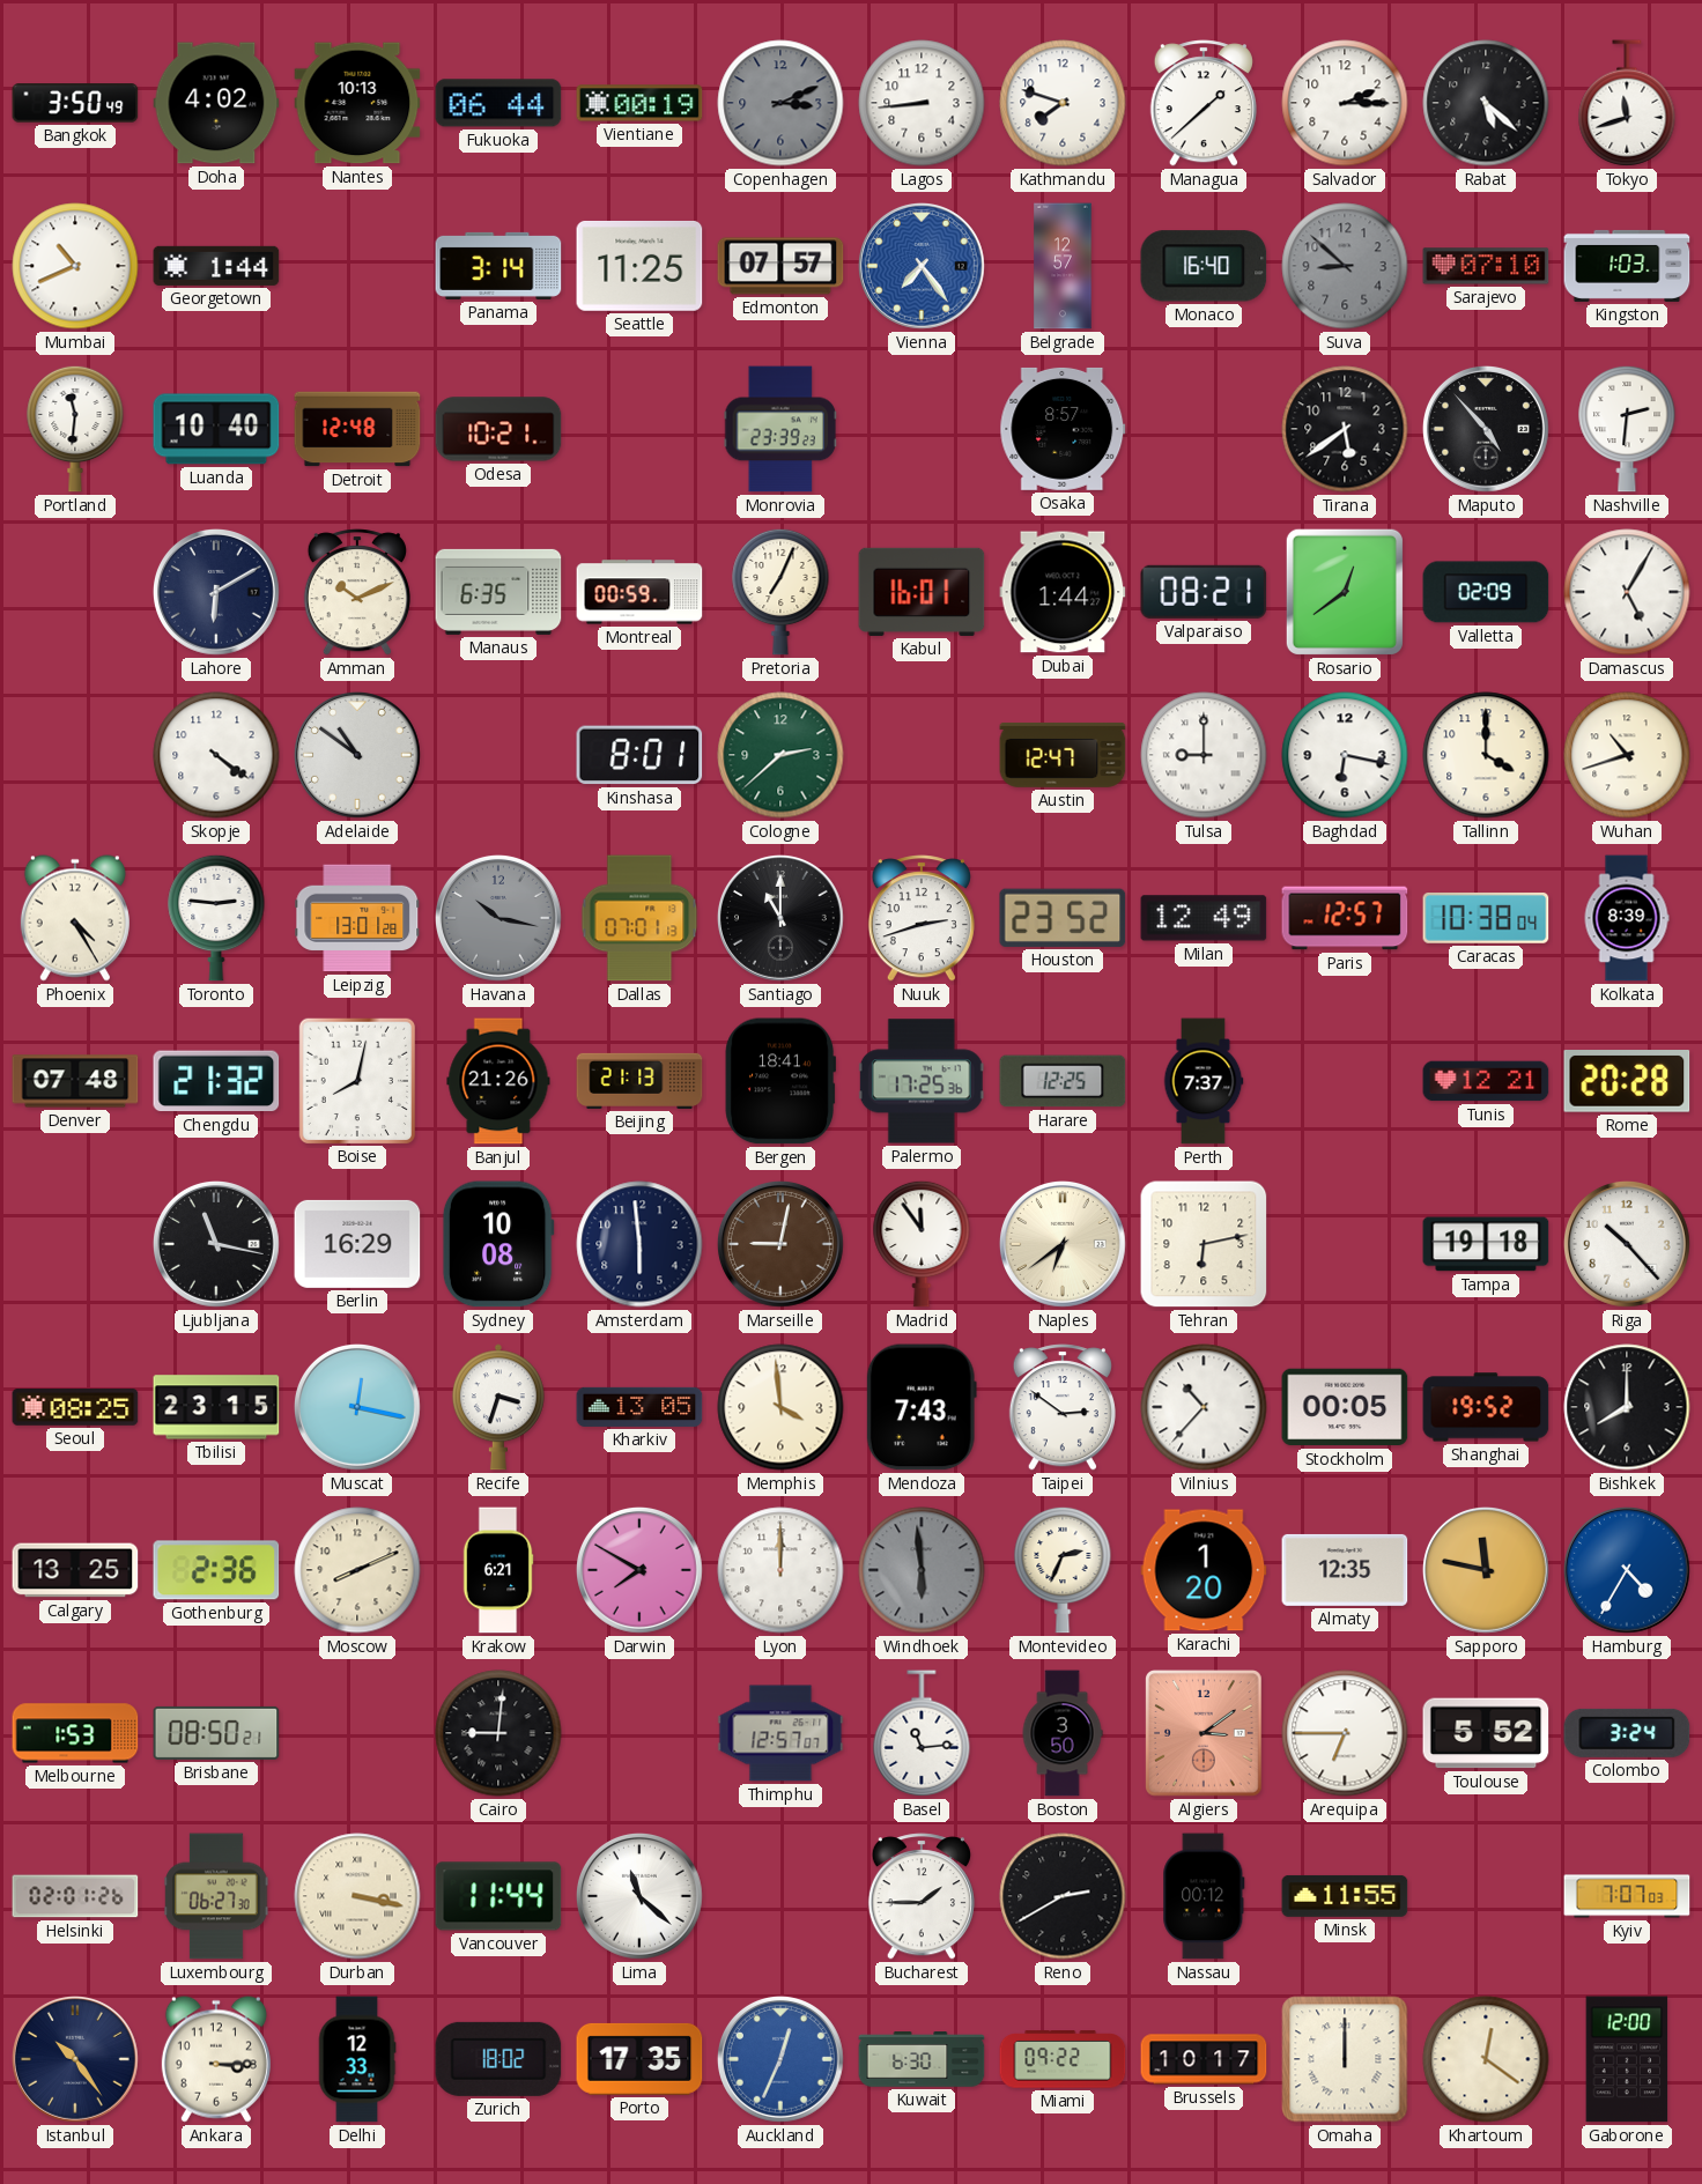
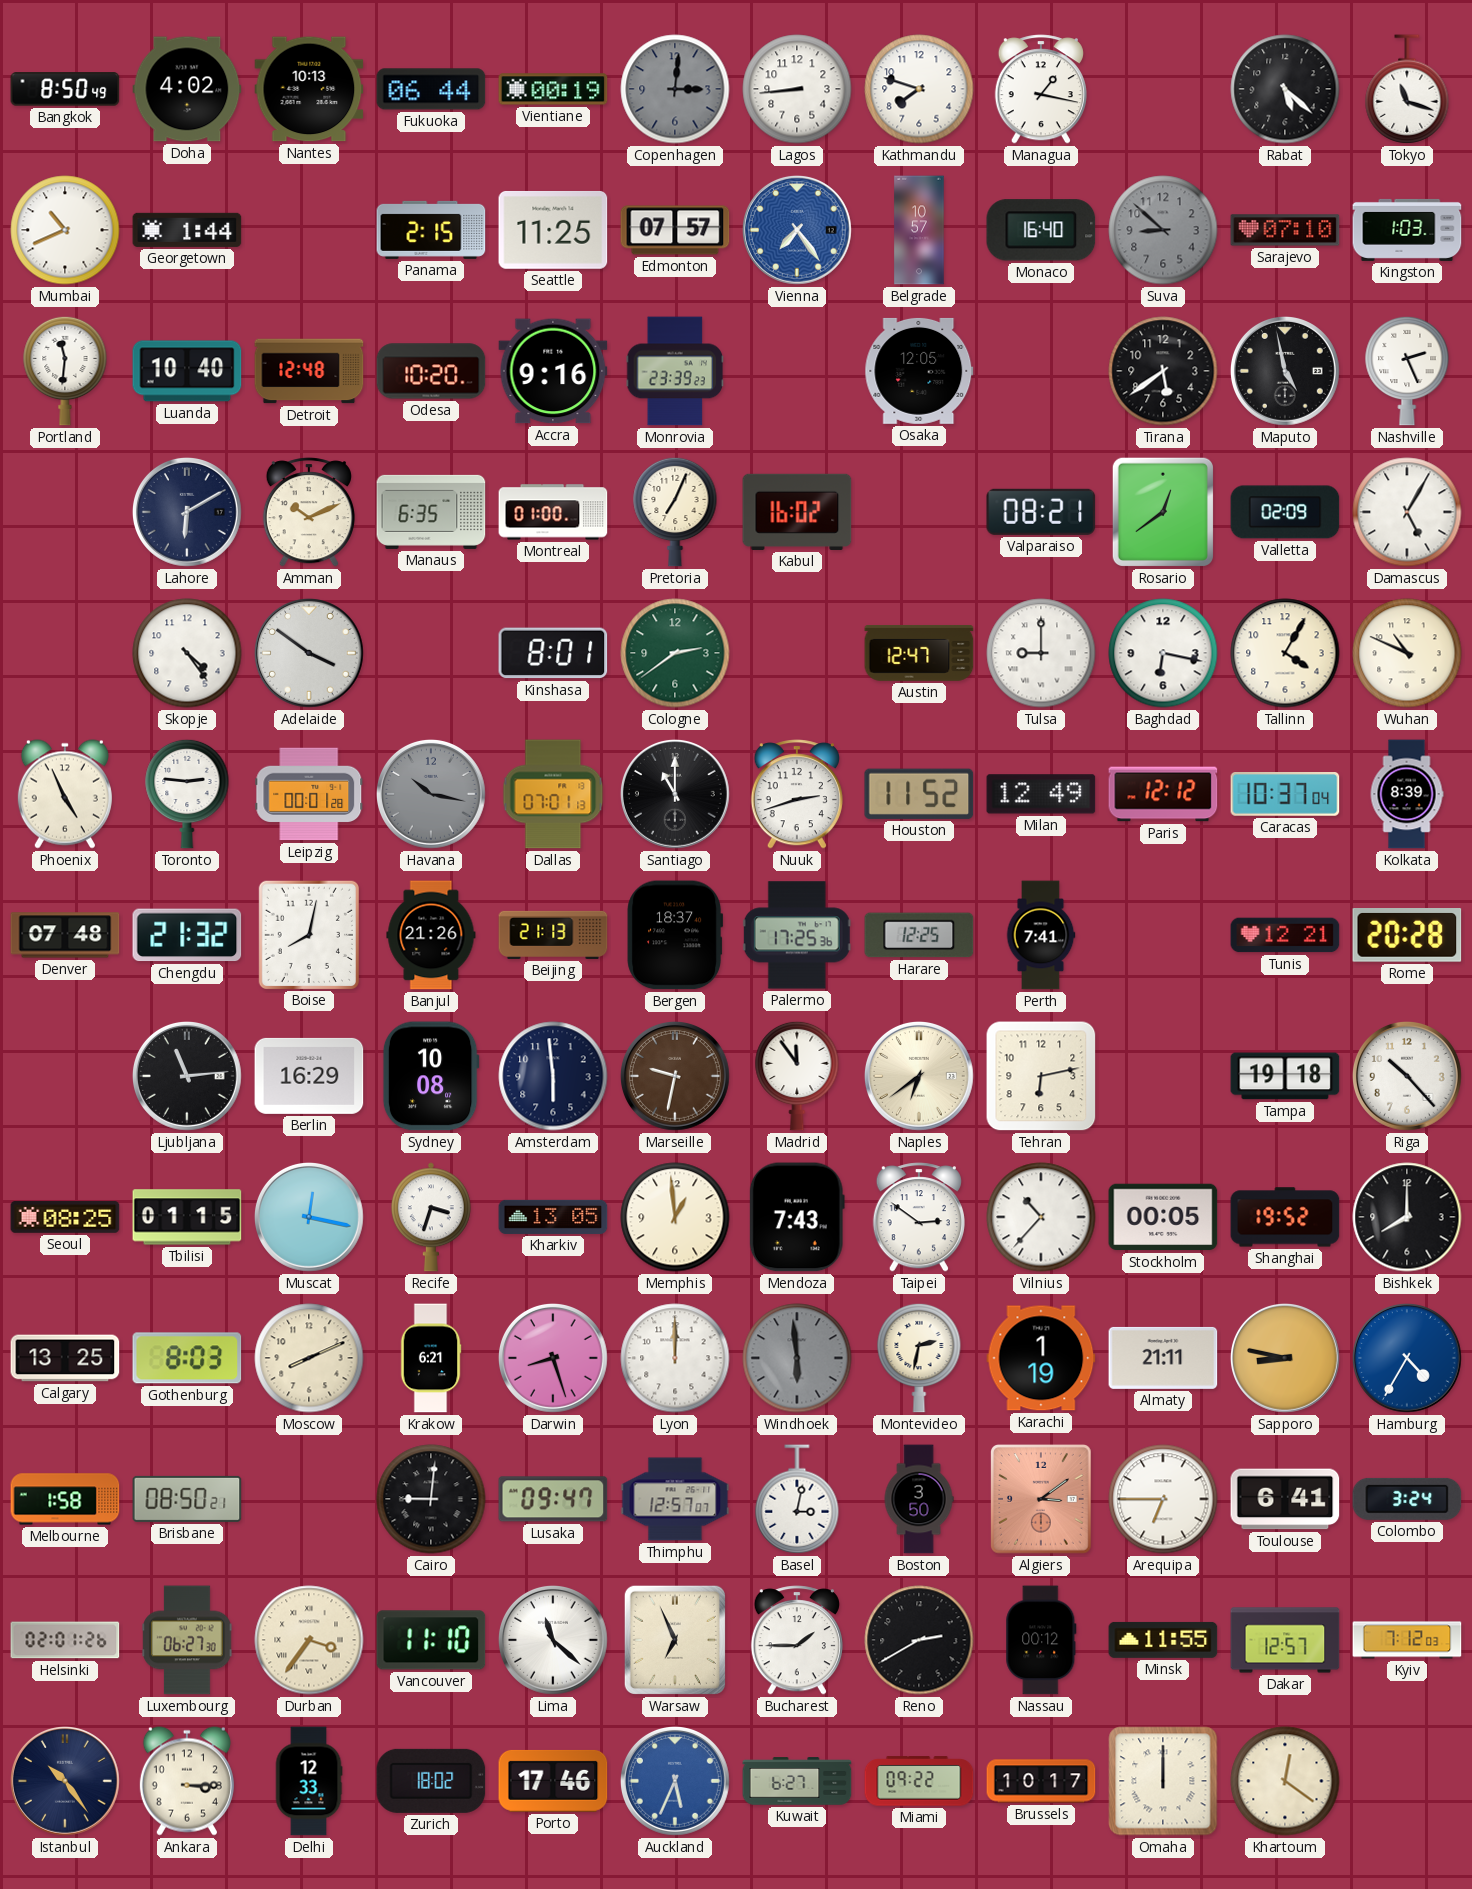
Bangkok: 3:50 -> 8:50 (65, 89)
Copenhagen: 3:11 -> 3:01 (675, 89)
Managua: 1:38 -> 1:17 (1041, 89)
Salvador: 2:15 -> none (1345, 103)
Tokyo: 11:42 -> 11:18 (1407, 89)
Panama: 3:14 -> 2:15 (431, 230)
Belgrade: 12:57 -> 10:57 (919, 230)
Odesa: 10:21 -> 10:20 (431, 371)
Accra: none -> 9:16 (553, 371)
Osaka: 8:57 -> 12:05 (919, 371)
Maputo: 4:53 -> 4:58 (1285, 372)
Nashville: 2:31 -> 2:26 (1407, 371)
Montreal: 00:59 -> 01:00 (553, 512)
Kabul: 16:01 -> 16:02 (797, 512)
Dubai: 1:44 -> none (1063, 592)
Skopje: 4:21 -> 4:24 (187, 653)
Adelaide: 10:51 -> 3:51 (309, 654)
Cologne: 2:38 -> 2:39 (675, 653)
Tallinn: 4:00 -> 4:05 (1285, 653)
Wuhan: 10:42 -> 10:49 (1407, 653)
Phoenix: 4:25 -> 4:56 (65, 794)
Leipzig: 13:01 -> 00:01 (309, 794)
Houston: 23:52 -> 11:52 (919, 794)
Paris: 12:57 -> 12:12 (1163, 794)
Caracas: 10:38 -> 10:37 (1285, 794)
Bergen: 18:41 -> 18:37 (675, 935)
Perth: 7:37 -> 7:41 (1041, 935)
Ljubljana: 11:17 -> 11:14 (187, 1077)
Marseille: 9:02 -> 9:32 (675, 1077)
Tbilisi: 23:15 -> 01:15 (187, 1217)
Memphis: 3:59 -> 12:59 (675, 1217)
Gothenburg: 2:36 -> 8:03 (187, 1358)
Darwin: 7:50 -> 8:27 (553, 1359)
Montevideo: 2:34 -> 2:32 (919, 1358)
Karachi: 1:20 -> 1:19 (1041, 1358)
Almaty: 12:35 -> 21:11 (1163, 1358)
Sapporo: 11:47 -> 8:47 (1285, 1359)
Melbourne: 1:53 -> 1:58 (65, 1499)
Lusaka: none -> 09:47 (553, 1499)
Basel: 11:14 -> 3:02 (797, 1499)
Toulouse: 5:52 -> 6:41 (1285, 1499)
Durban: 3:17 -> 3:36 (309, 1640)
Vancouver: 11:44 -> 11:10 (431, 1640)
Warsaw: none -> 6:56 (675, 1640)
Dakar: none -> 12:57 (1285, 1640)
Kyiv: 7:07 -> 7:12 (1407, 1640)
Porto: 17:35 -> 17:46 (553, 1781)
Auckland: 12:34 -> 5:34 (675, 1782)
Kuwait: 6:30 -> 6:27 (797, 1781)
Gaborone: 12:00 -> none (1627, 2059)
